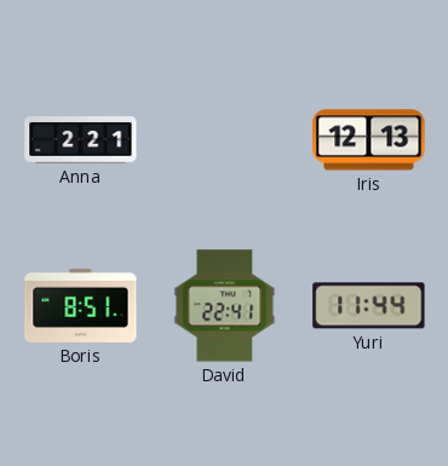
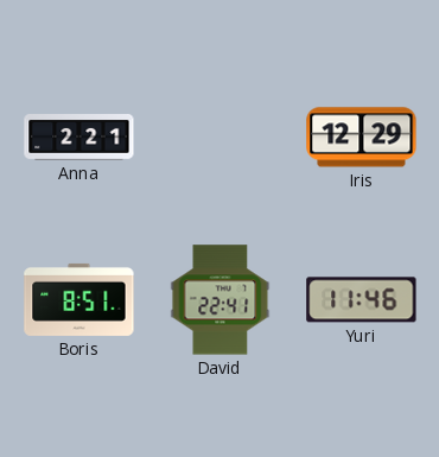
Iris: 12:13 -> 12:29 (362, 138)
Yuri: 11:44 -> 11:46 (362, 300)
